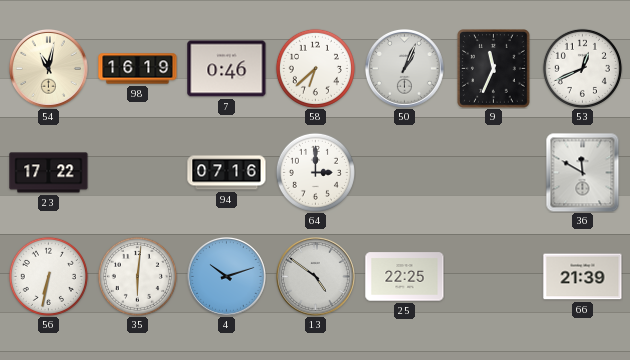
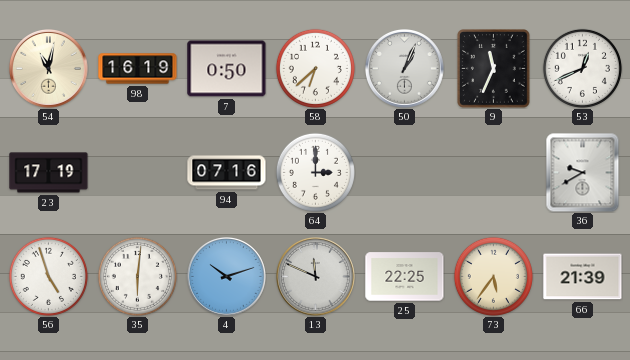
7: 0:46 -> 0:50 (227, 69)
23: 17:22 -> 17:19 (49, 173)
36: 11:50 -> 9:40 (583, 172)
56: 6:32 -> 4:57 (48, 276)
13: 4:51 -> 11:49 (316, 277)
73: none -> 5:36 (493, 276)
